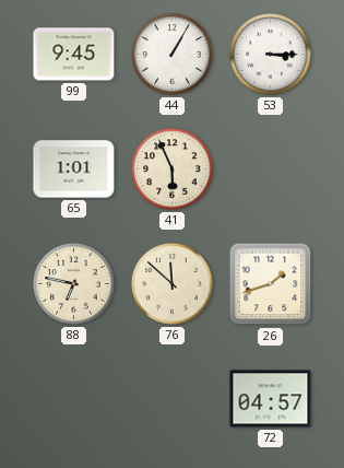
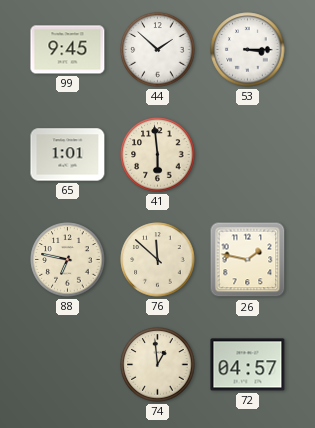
44: 1:05 -> 1:52 (158, 50)
41: 5:56 -> 5:59 (158, 155)
26: 1:42 -> 1:47 (248, 260)
74: none -> 12:59 (158, 365)
